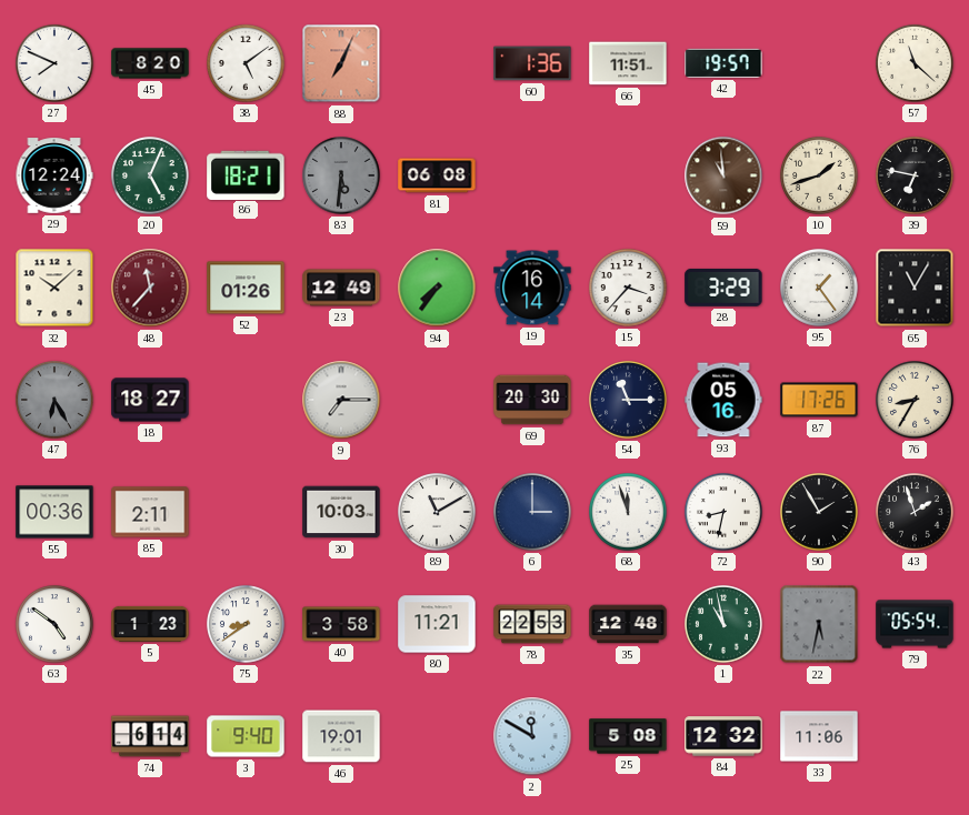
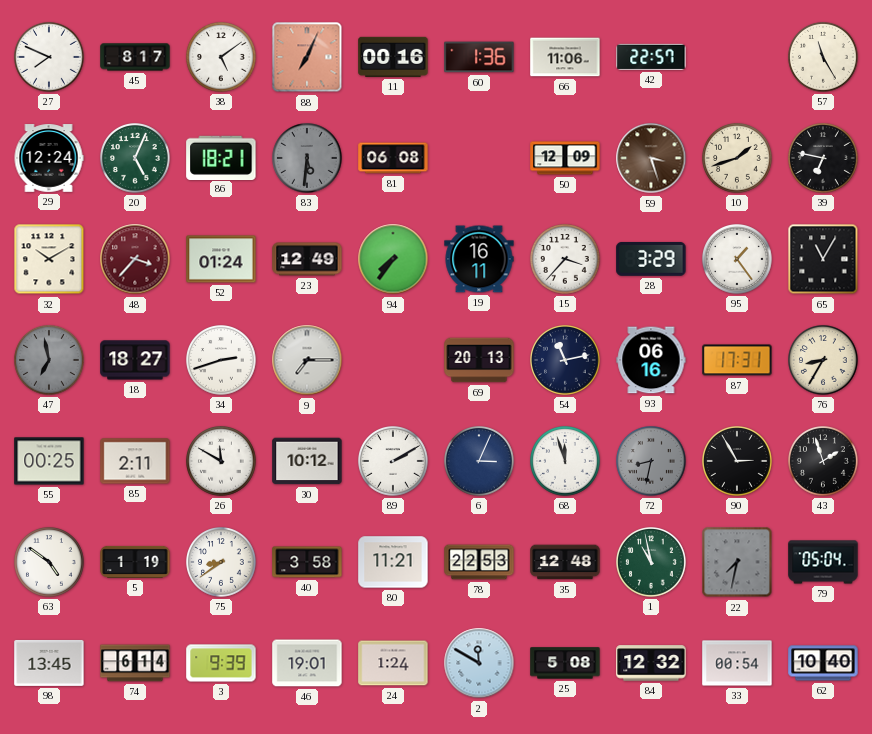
45: 8:20 -> 8:17 (135, 57)
11: none -> 00:16 (393, 57)
66: 11:51 -> 11:06 (565, 57)
42: 19:57 -> 22:57 (651, 57)
57: 11:22 -> 11:25 (824, 58)
50: none -> 12:09 (565, 158)
59: 10:59 -> 3:27 (651, 158)
32: 10:08 -> 10:10 (49, 259)
48: 11:37 -> 3:37 (135, 259)
52: 01:26 -> 01:24 (221, 259)
19: 16:14 -> 16:11 (479, 259)
47: 6:25 -> 6:58 (50, 361)
34: none -> 2:42 (222, 361)
69: 20:30 -> 20:13 (479, 360)
54: 11:15 -> 11:13 (566, 361)
93: 05:16 -> 06:16 (651, 360)
87: 17:26 -> 17:31 (737, 360)
55: 00:36 -> 00:25 (49, 461)
26: none -> 11:50 (222, 462)
30: 10:03 -> 10:12 (307, 461)
89: 11:10 -> 2:10 (394, 462)
6: 3:00 -> 3:04 (480, 462)
72 dial: white -> grey (652, 462)
90: 1:55 -> 2:55 (738, 462)
5: 1:23 -> 1:19 (135, 562)
22: 5:32 -> 7:32 (737, 562)
79: 05:54 -> 05:04 (823, 562)
98: none -> 13:45 (49, 663)
3: 9:40 -> 9:39 (221, 663)
24: none -> 1:24 (393, 663)
33: 11:06 -> 00:54 (737, 663)
62: none -> 10:40 (823, 663)
